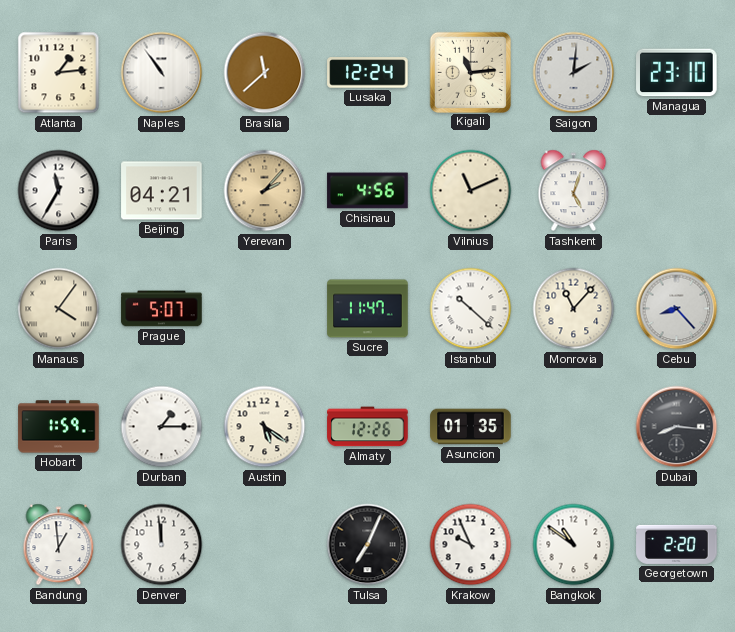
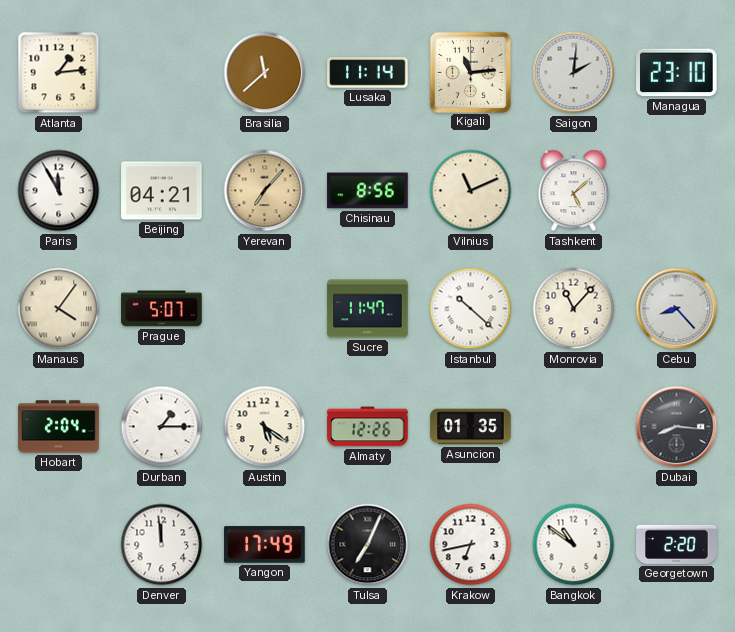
Naples: 10:54 -> none (162, 73)
Lusaka: 12:24 -> 11:14 (368, 73)
Paris: 11:35 -> 11:55 (59, 191)
Yerevan: 2:07 -> 7:07 (265, 191)
Chisinau: 4:56 -> 8:56 (368, 191)
Tashkent: 5:03 -> 5:08 (574, 191)
Hobart: 1:59 -> 2:04 (59, 427)
Bandung: 12:59 -> none (59, 545)
Yangon: none -> 17:49 (265, 545)
Krakow: 9:56 -> 6:43 (471, 545)
